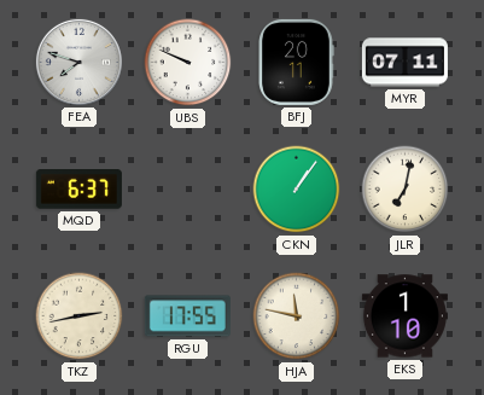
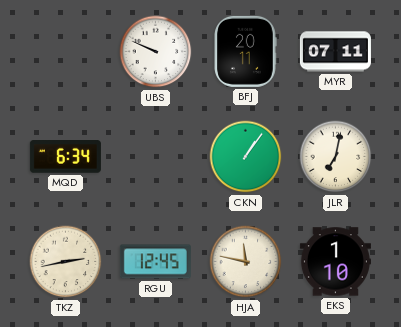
FEA: 7:48 -> none (78, 62)
MQD: 6:37 -> 6:34 (65, 157)
RGU: 17:55 -> 12:45 (155, 262)
